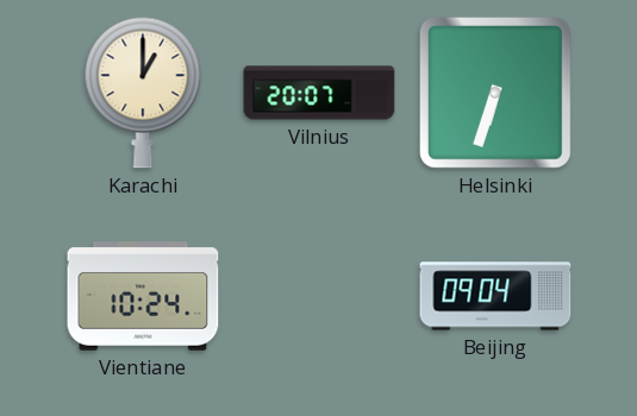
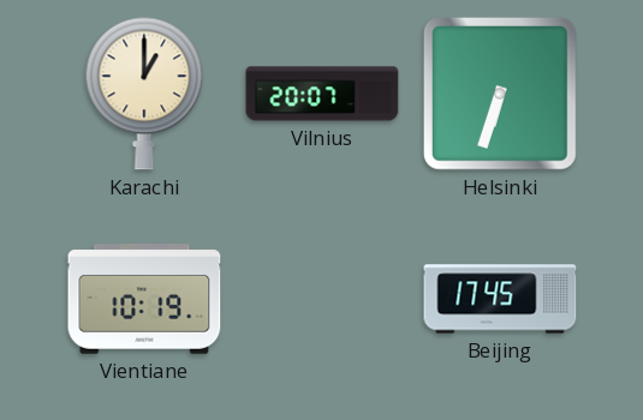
Vientiane: 10:24 -> 10:19 (144, 299)
Beijing: 09:04 -> 17:45 (500, 299)
